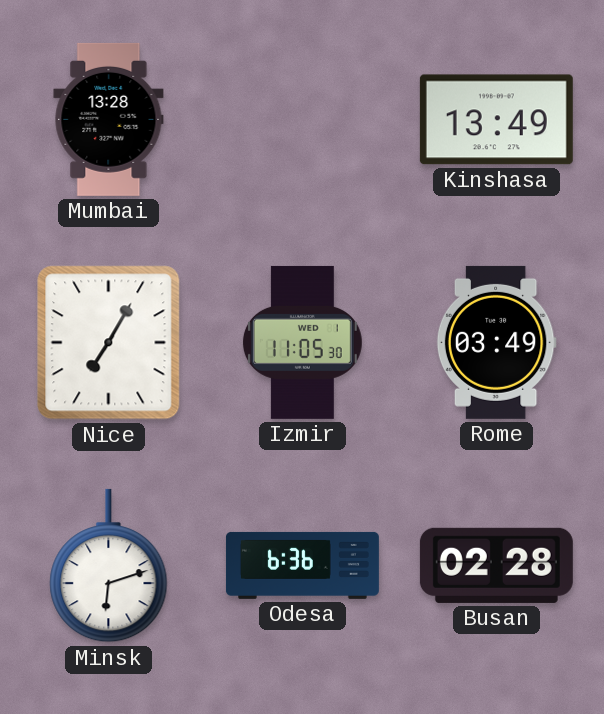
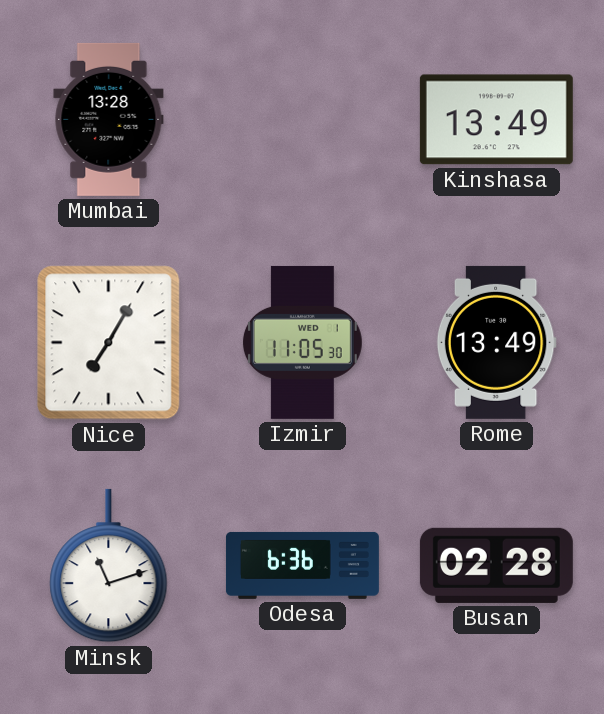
Rome: 03:49 -> 13:49 (496, 342)
Minsk: 6:12 -> 11:12 (109, 566)
